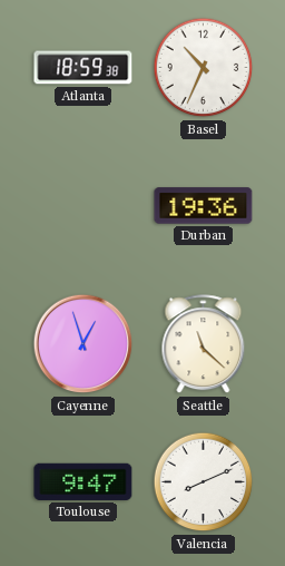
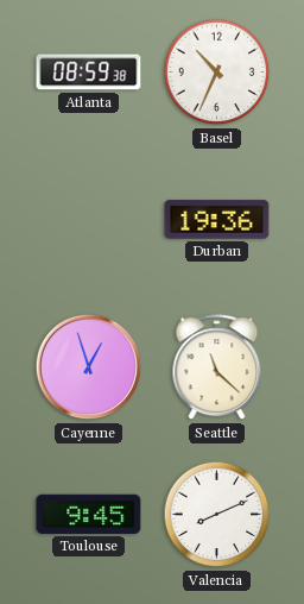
Atlanta: 18:59 -> 08:59 (89, 73)
Toulouse: 9:47 -> 9:45 (89, 514)
